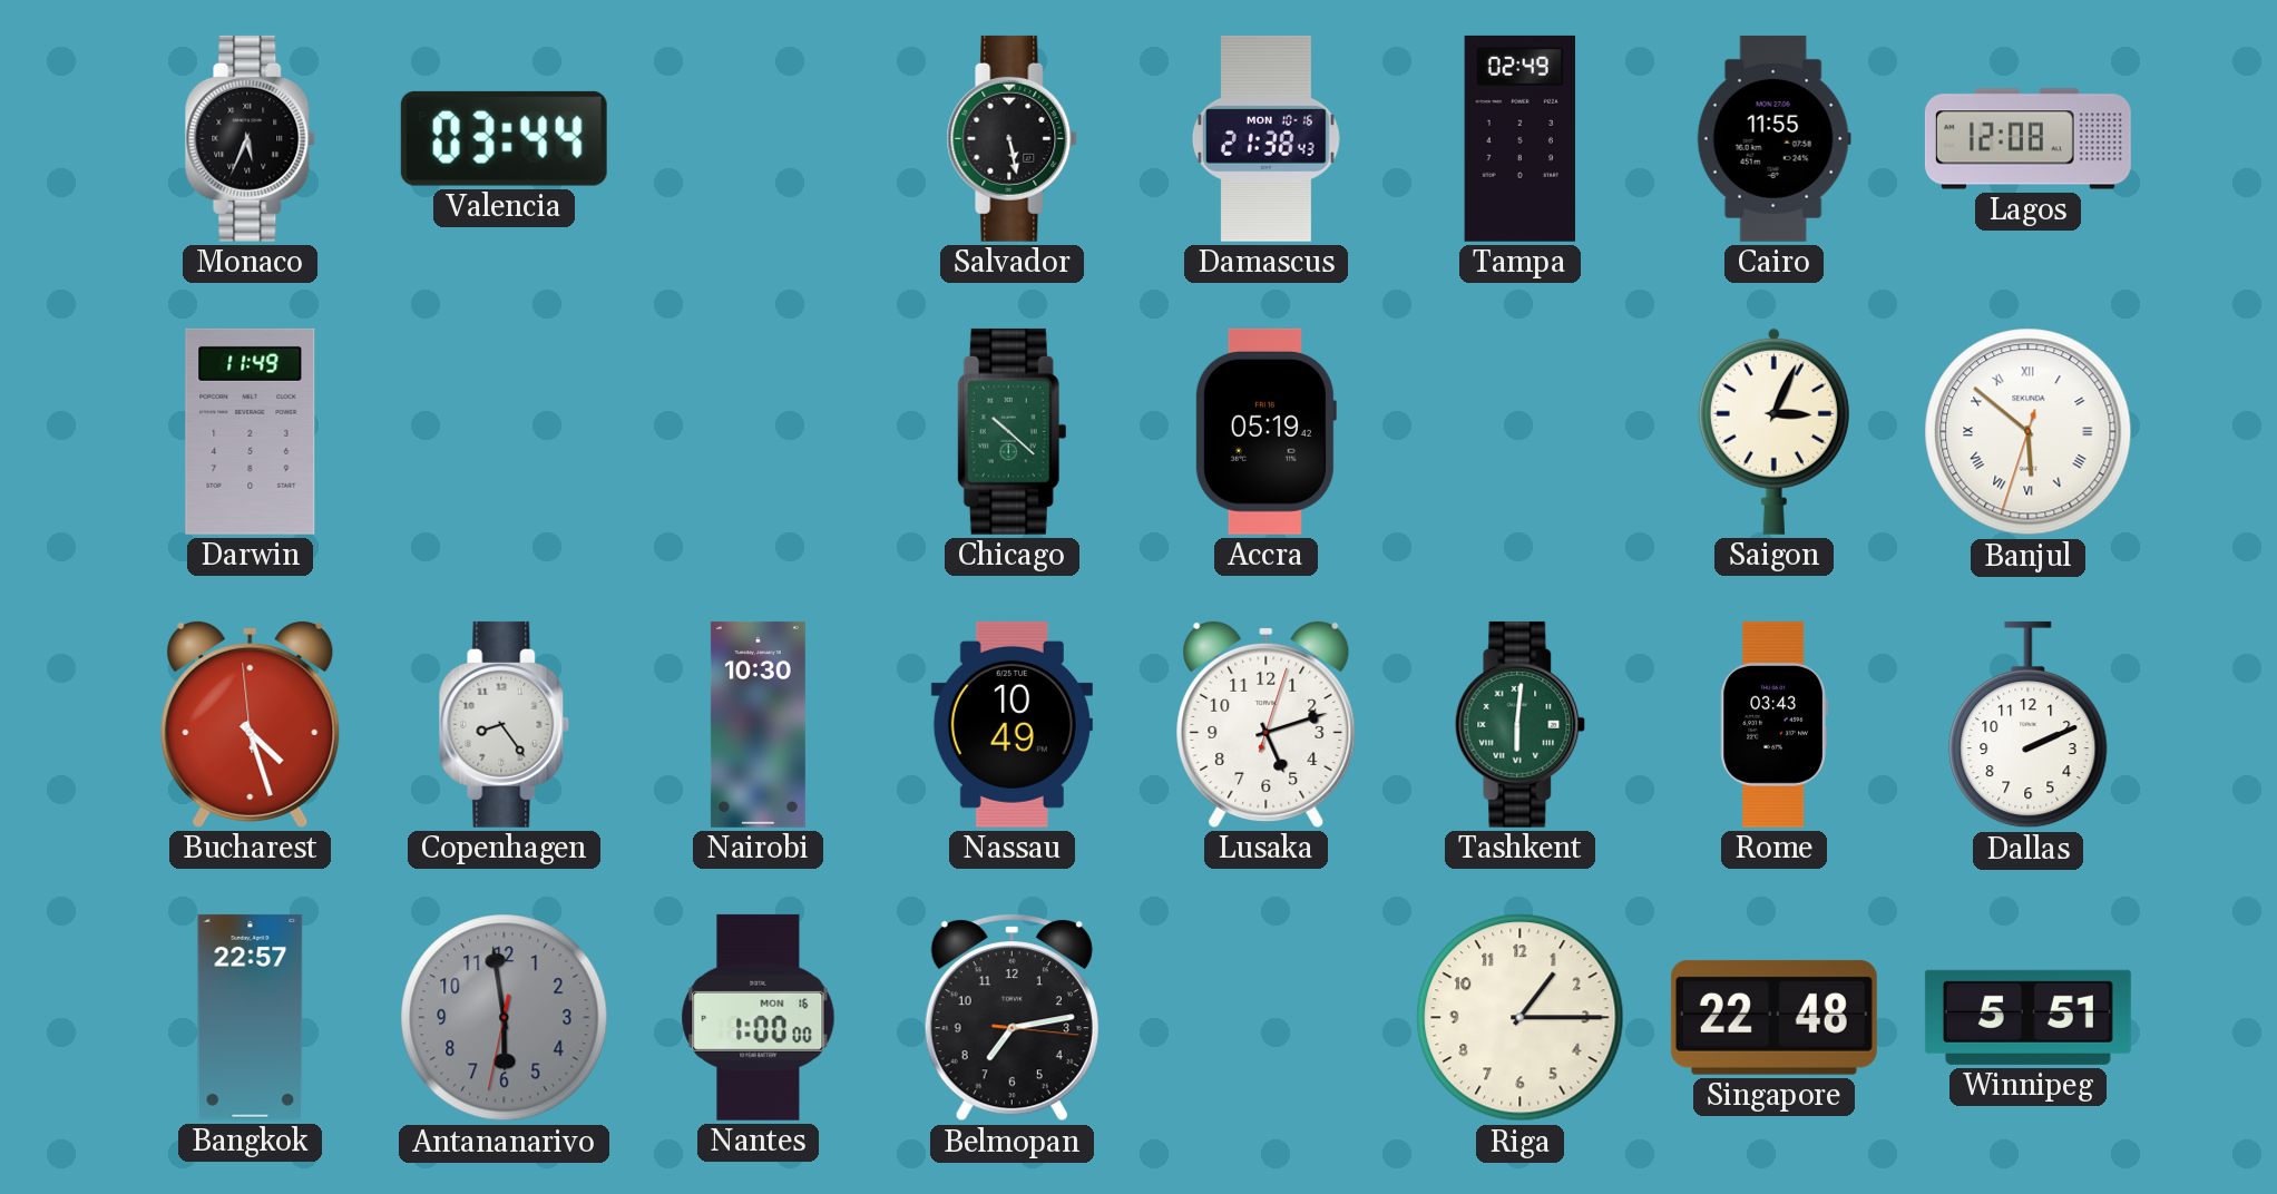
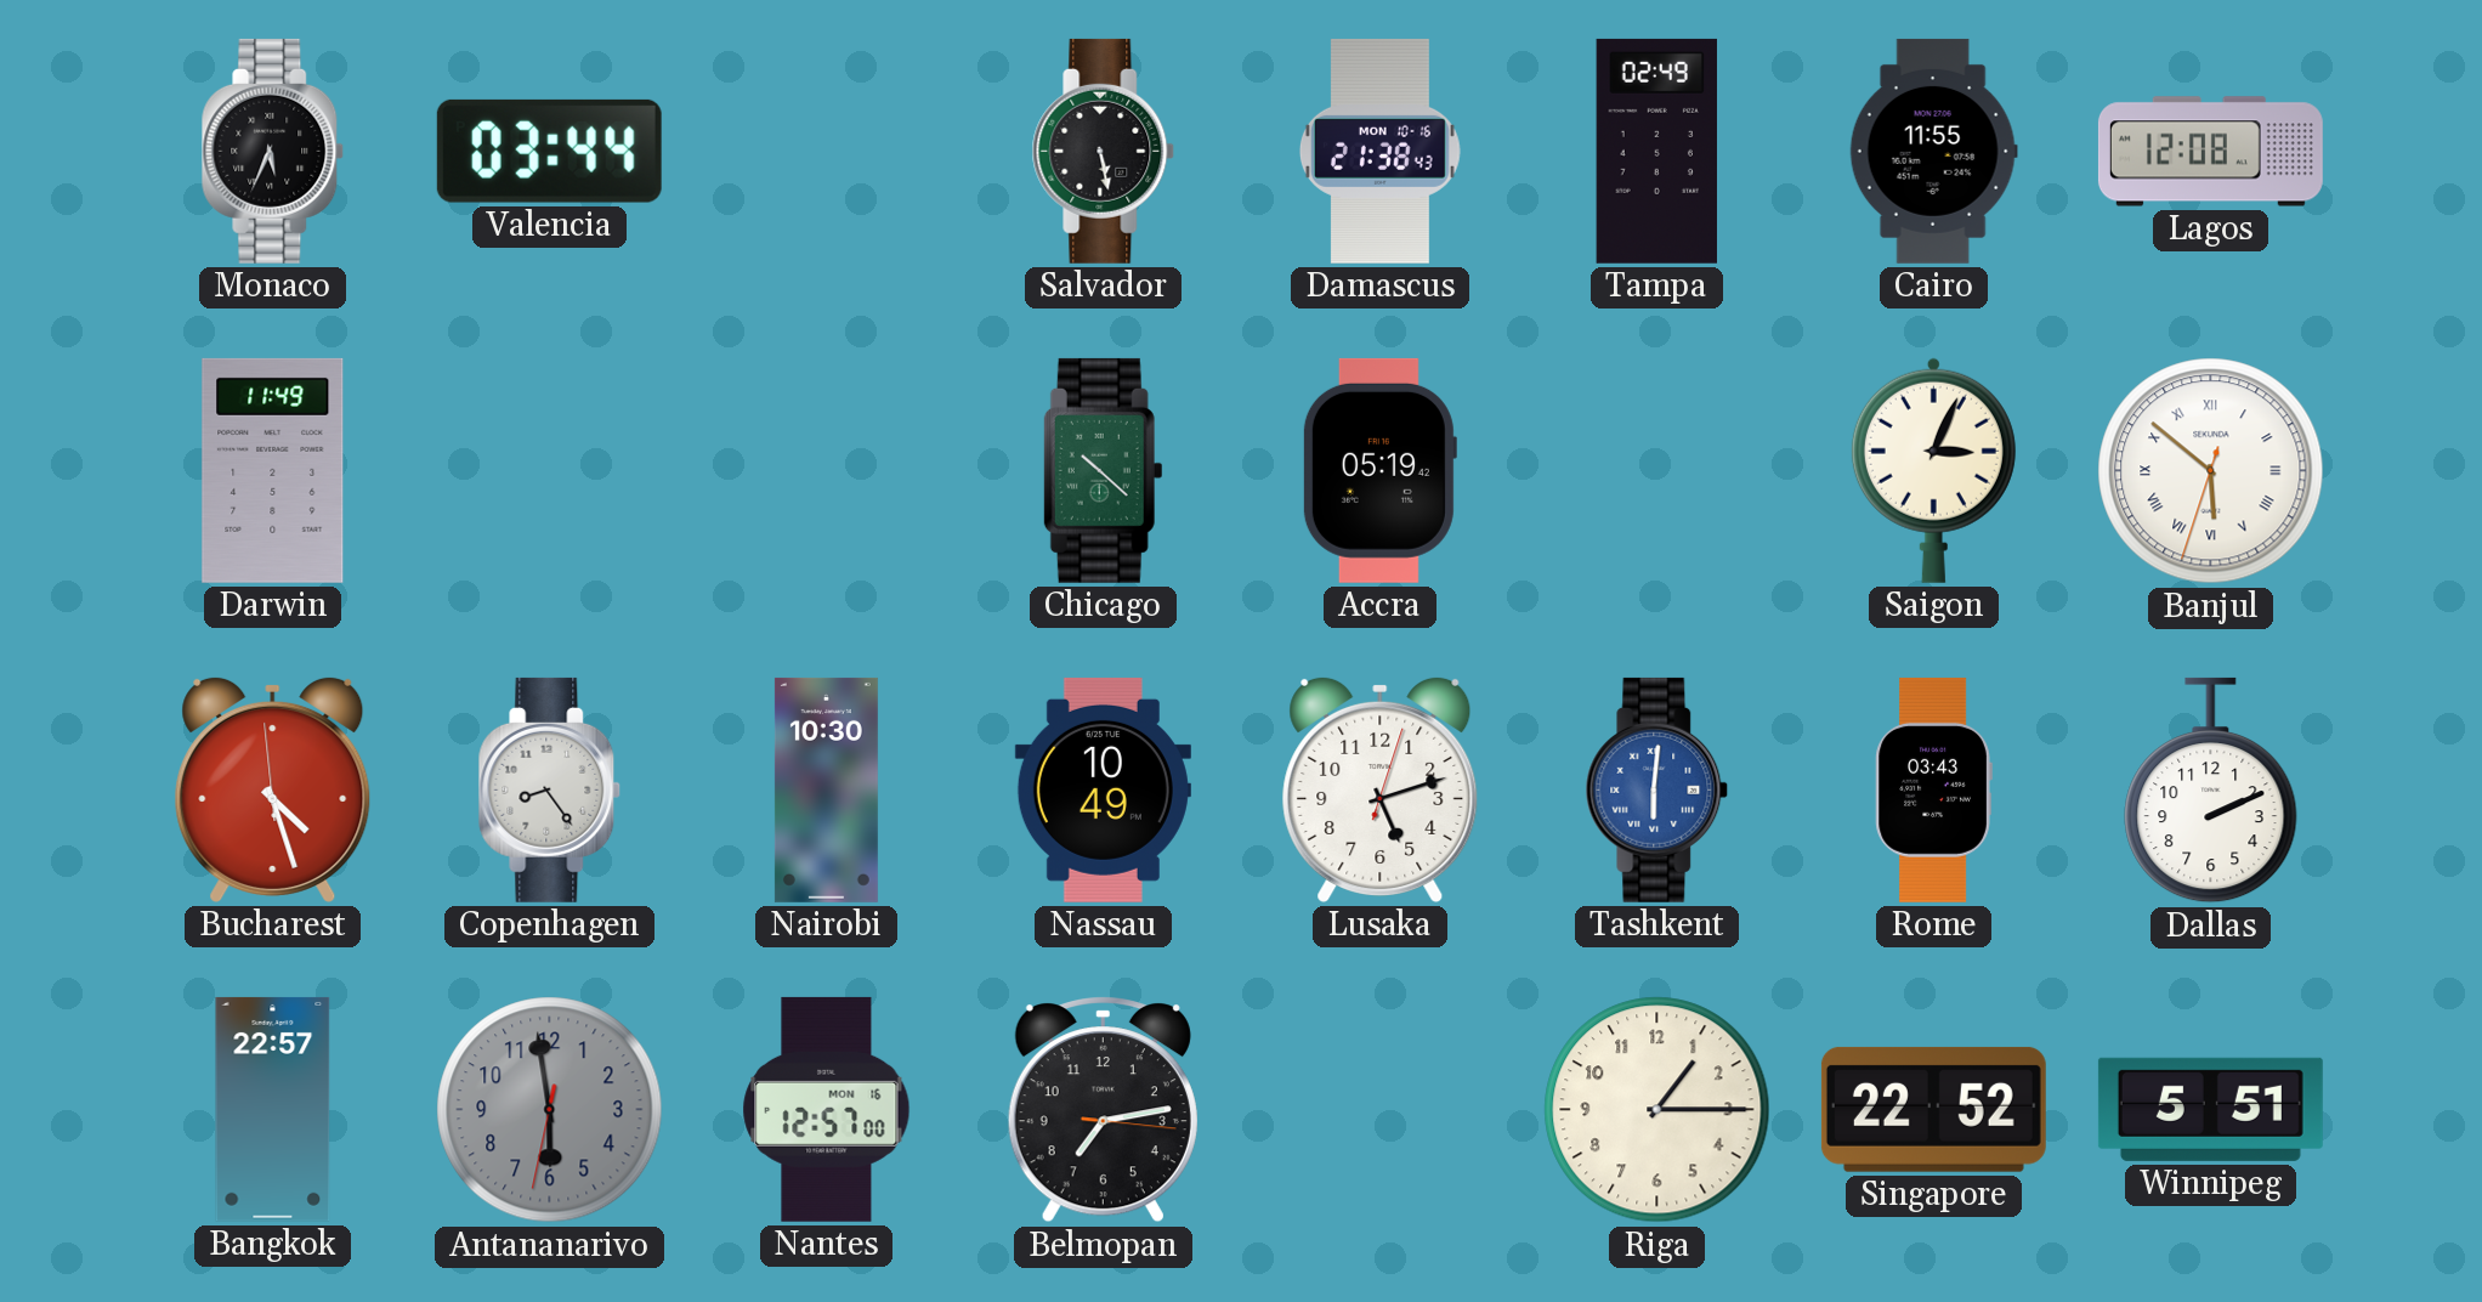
Tashkent dial: green -> blue (1657, 789)
Nantes: 1:00 -> 12:57 (827, 1109)
Singapore: 22:48 -> 22:52 (1933, 1109)
